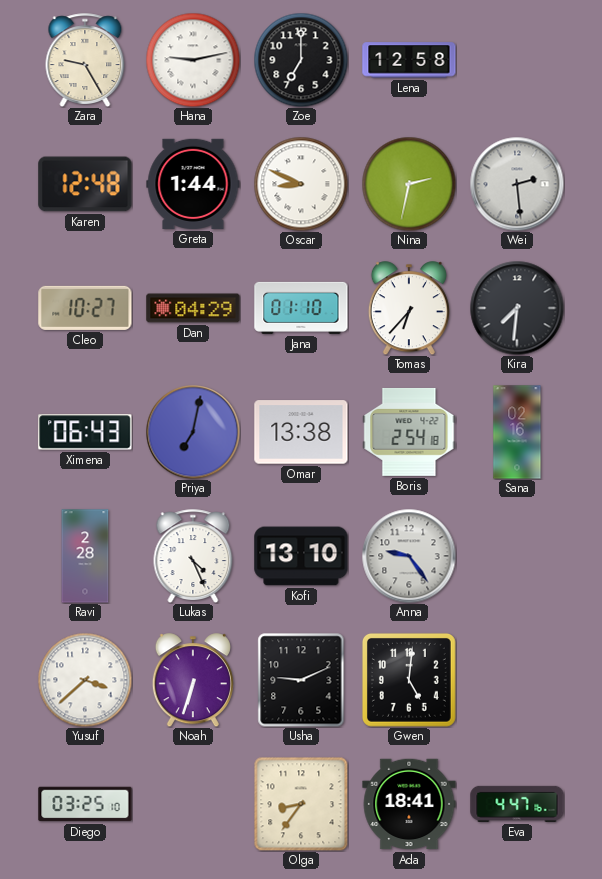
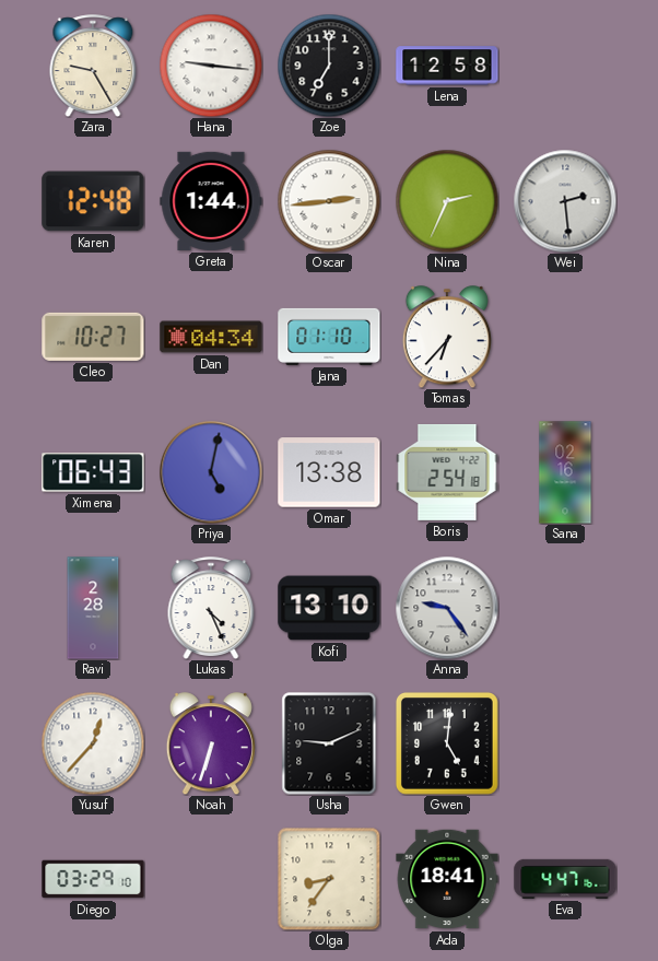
Hana: 9:13 -> 9:16 (211, 66)
Oscar: 8:49 -> 2:44 (329, 201)
Nina: 2:32 -> 2:34 (447, 201)
Dan: 04:29 -> 04:34 (211, 337)
Kira: 7:31 -> none (517, 308)
Priya: 7:02 -> 5:02 (211, 472)
Yusuf: 3:38 -> 12:37 (93, 743)
Diego: 03:25 -> 03:29 (93, 879)
